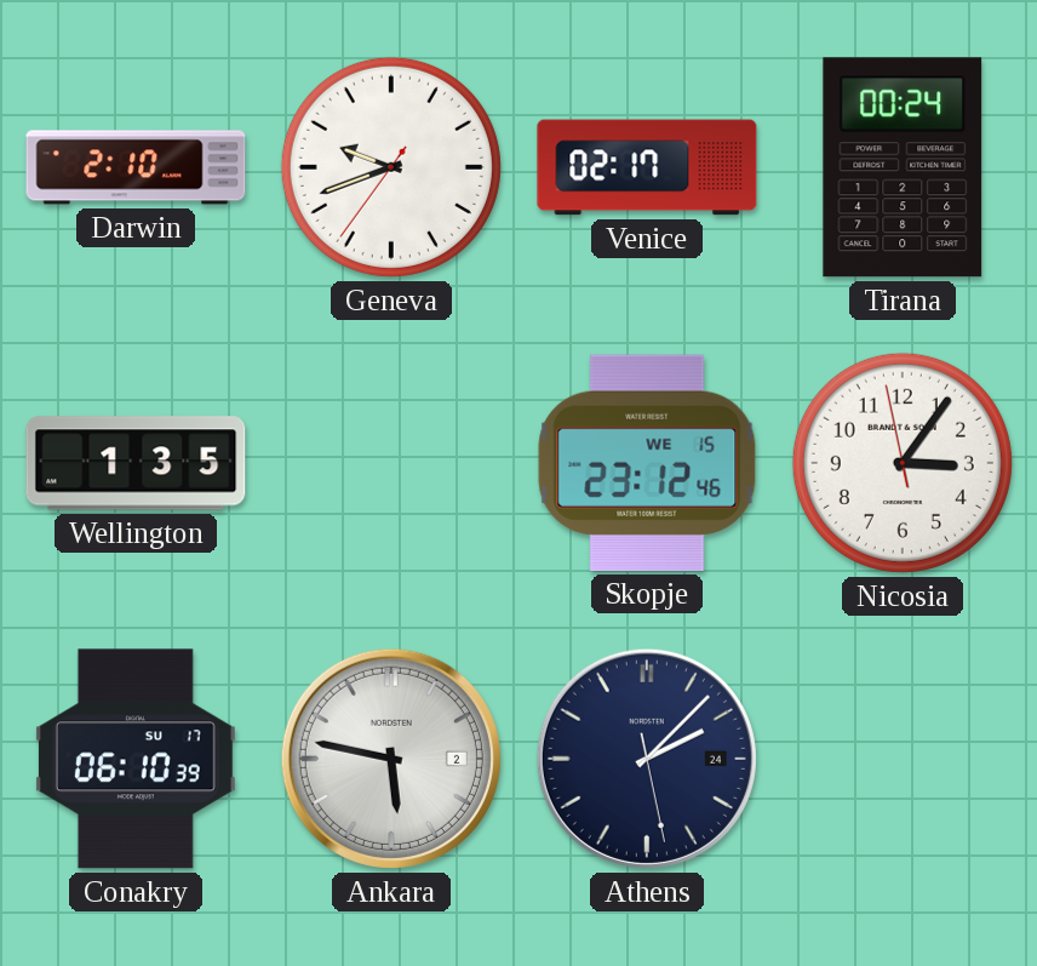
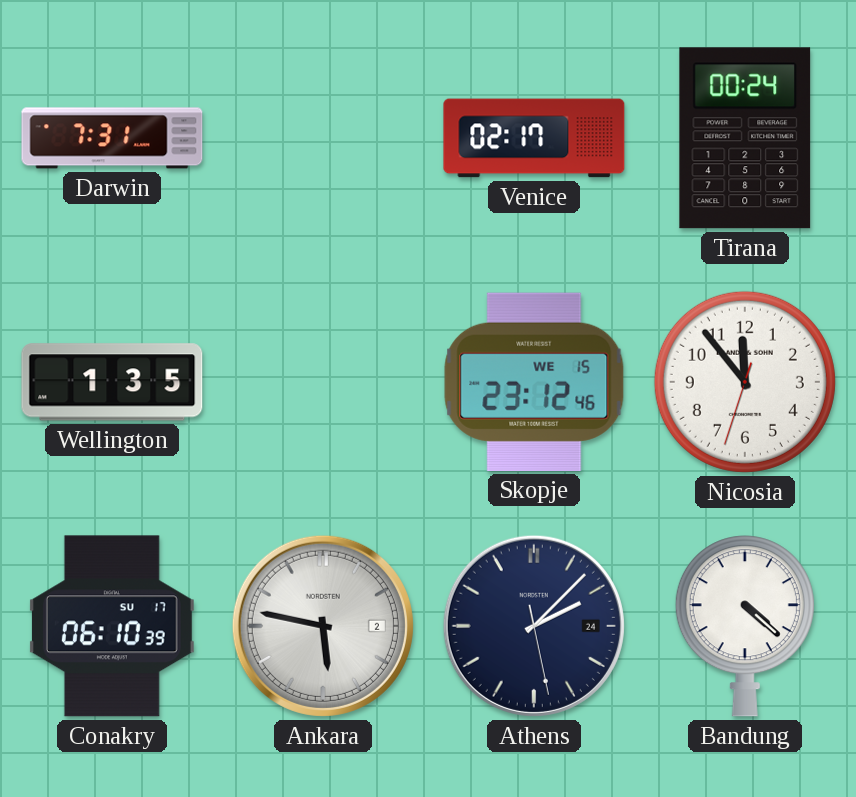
Darwin: 2:10 -> 7:31 (112, 138)
Geneva: 9:41 -> none (391, 167)
Nicosia: 3:05 -> 11:53 (745, 382)
Bandung: none -> 4:22 (745, 626)
